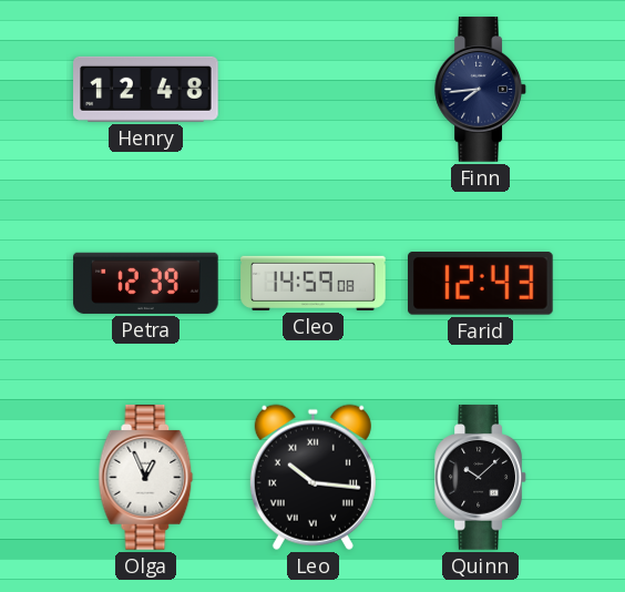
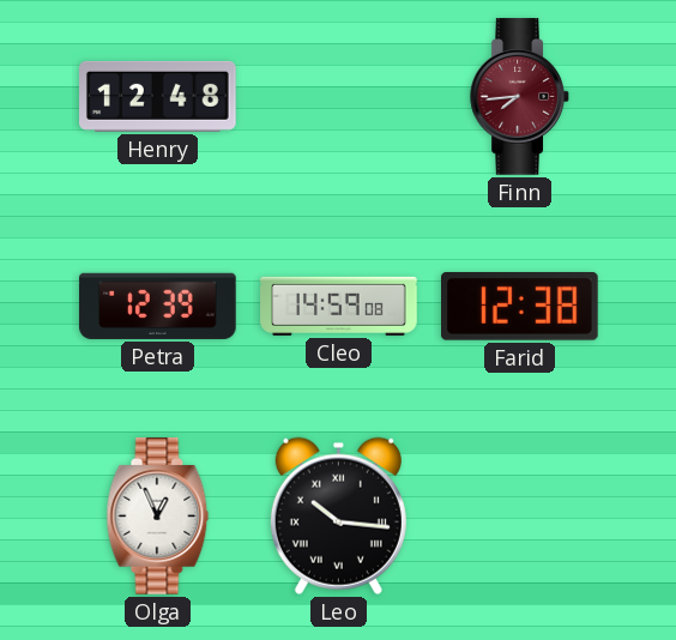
Finn dial: navy -> burgundy (520, 97)
Farid: 12:43 -> 12:38 (520, 307)
Quinn: 10:08 -> none (481, 478)
